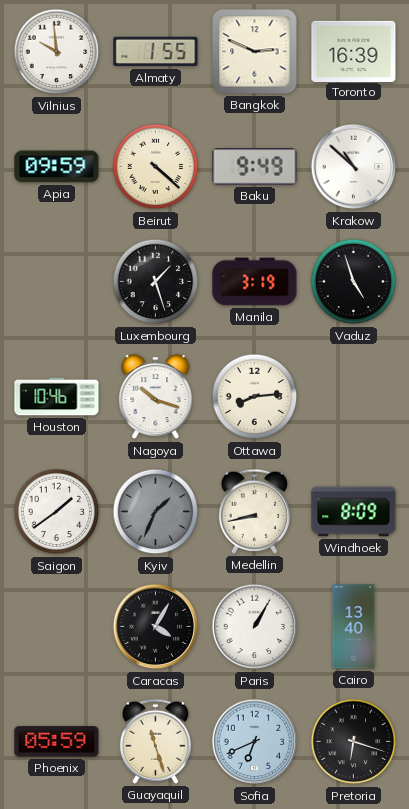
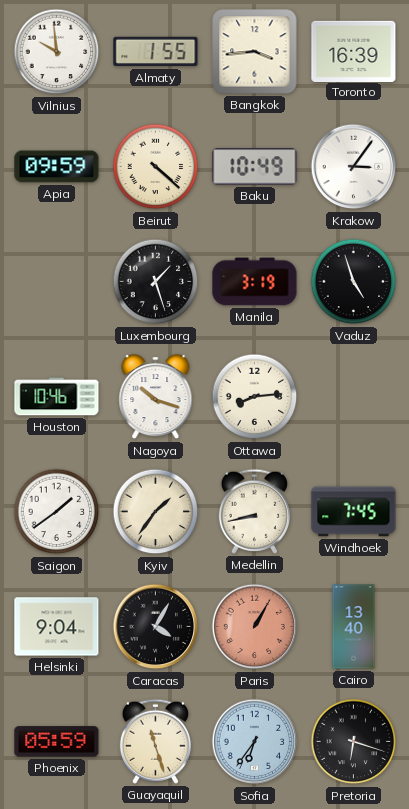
Bangkok: 2:49 -> 3:44 (255, 52)
Baku: 9:49 -> 10:49 (255, 167)
Krakow: 10:52 -> 3:06 (354, 167)
Kyiv: 1:34 -> 1:36 (156, 512)
Kyiv dial: grey -> cream (156, 512)
Windhoek: 8:09 -> 7:45 (354, 512)
Helsinki: none -> 9:04 (57, 627)
Paris dial: white -> salmon (255, 627)
Sofia: 6:41 -> 6:36 (255, 742)
